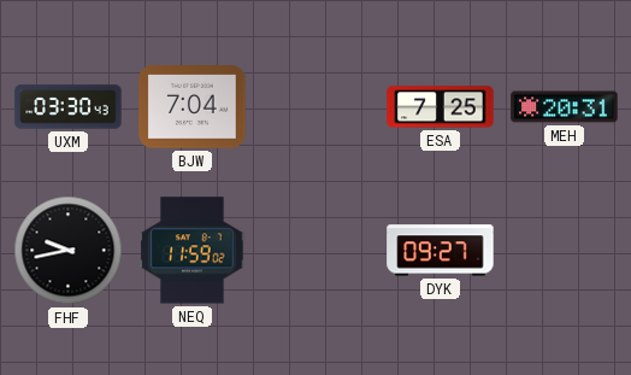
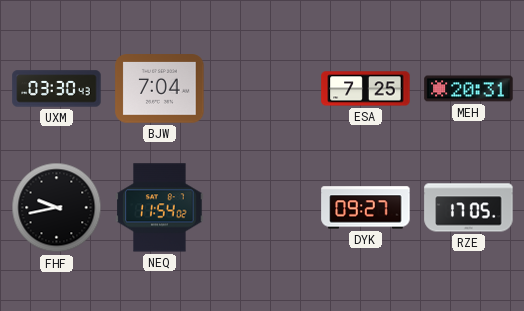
NEQ: 11:59 -> 11:54 (160, 208)
RZE: none -> 17:05 (469, 208)
